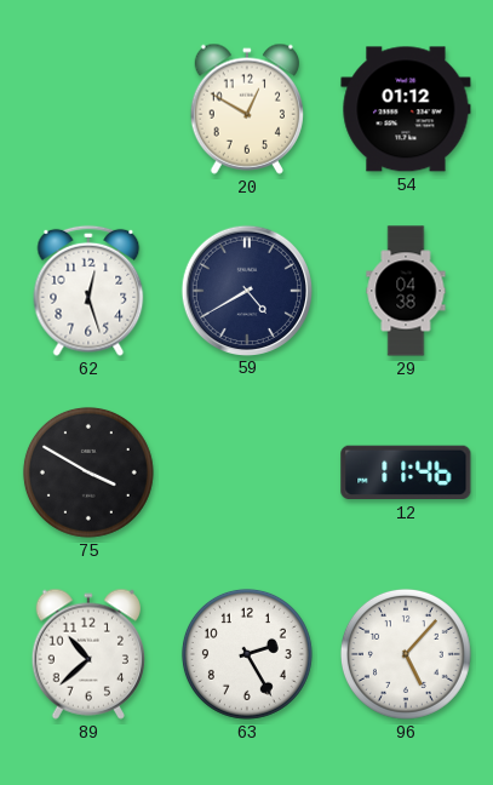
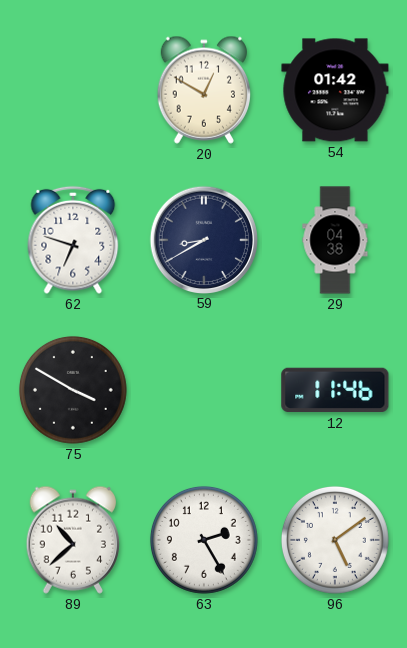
54: 01:12 -> 01:42 (335, 90)
62: 12:27 -> 6:48 (73, 240)
59: 4:40 -> 8:40 (203, 239)
96: 5:07 -> 5:09 (335, 540)
